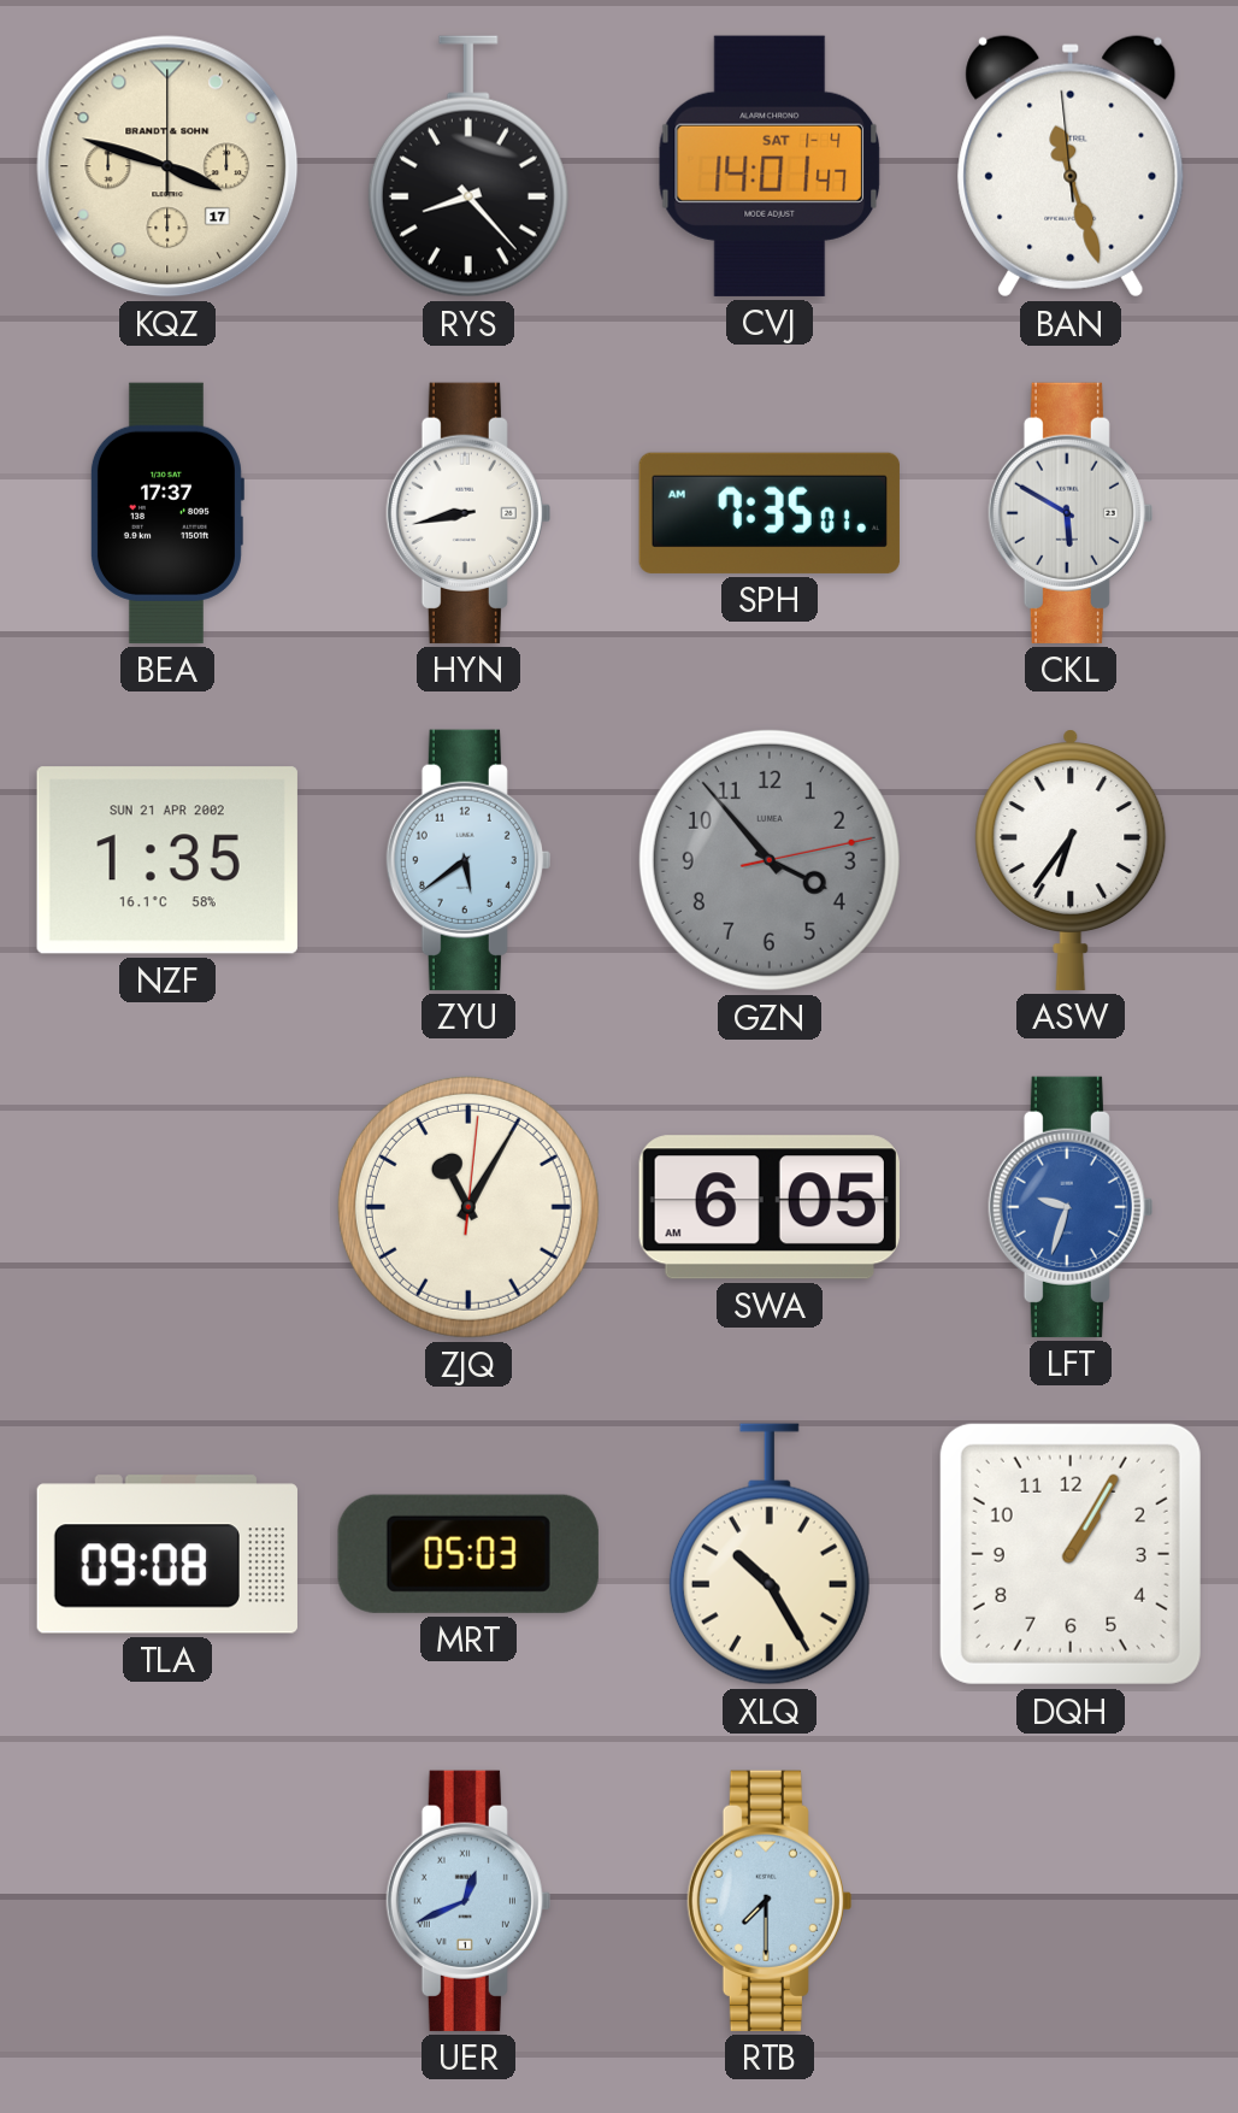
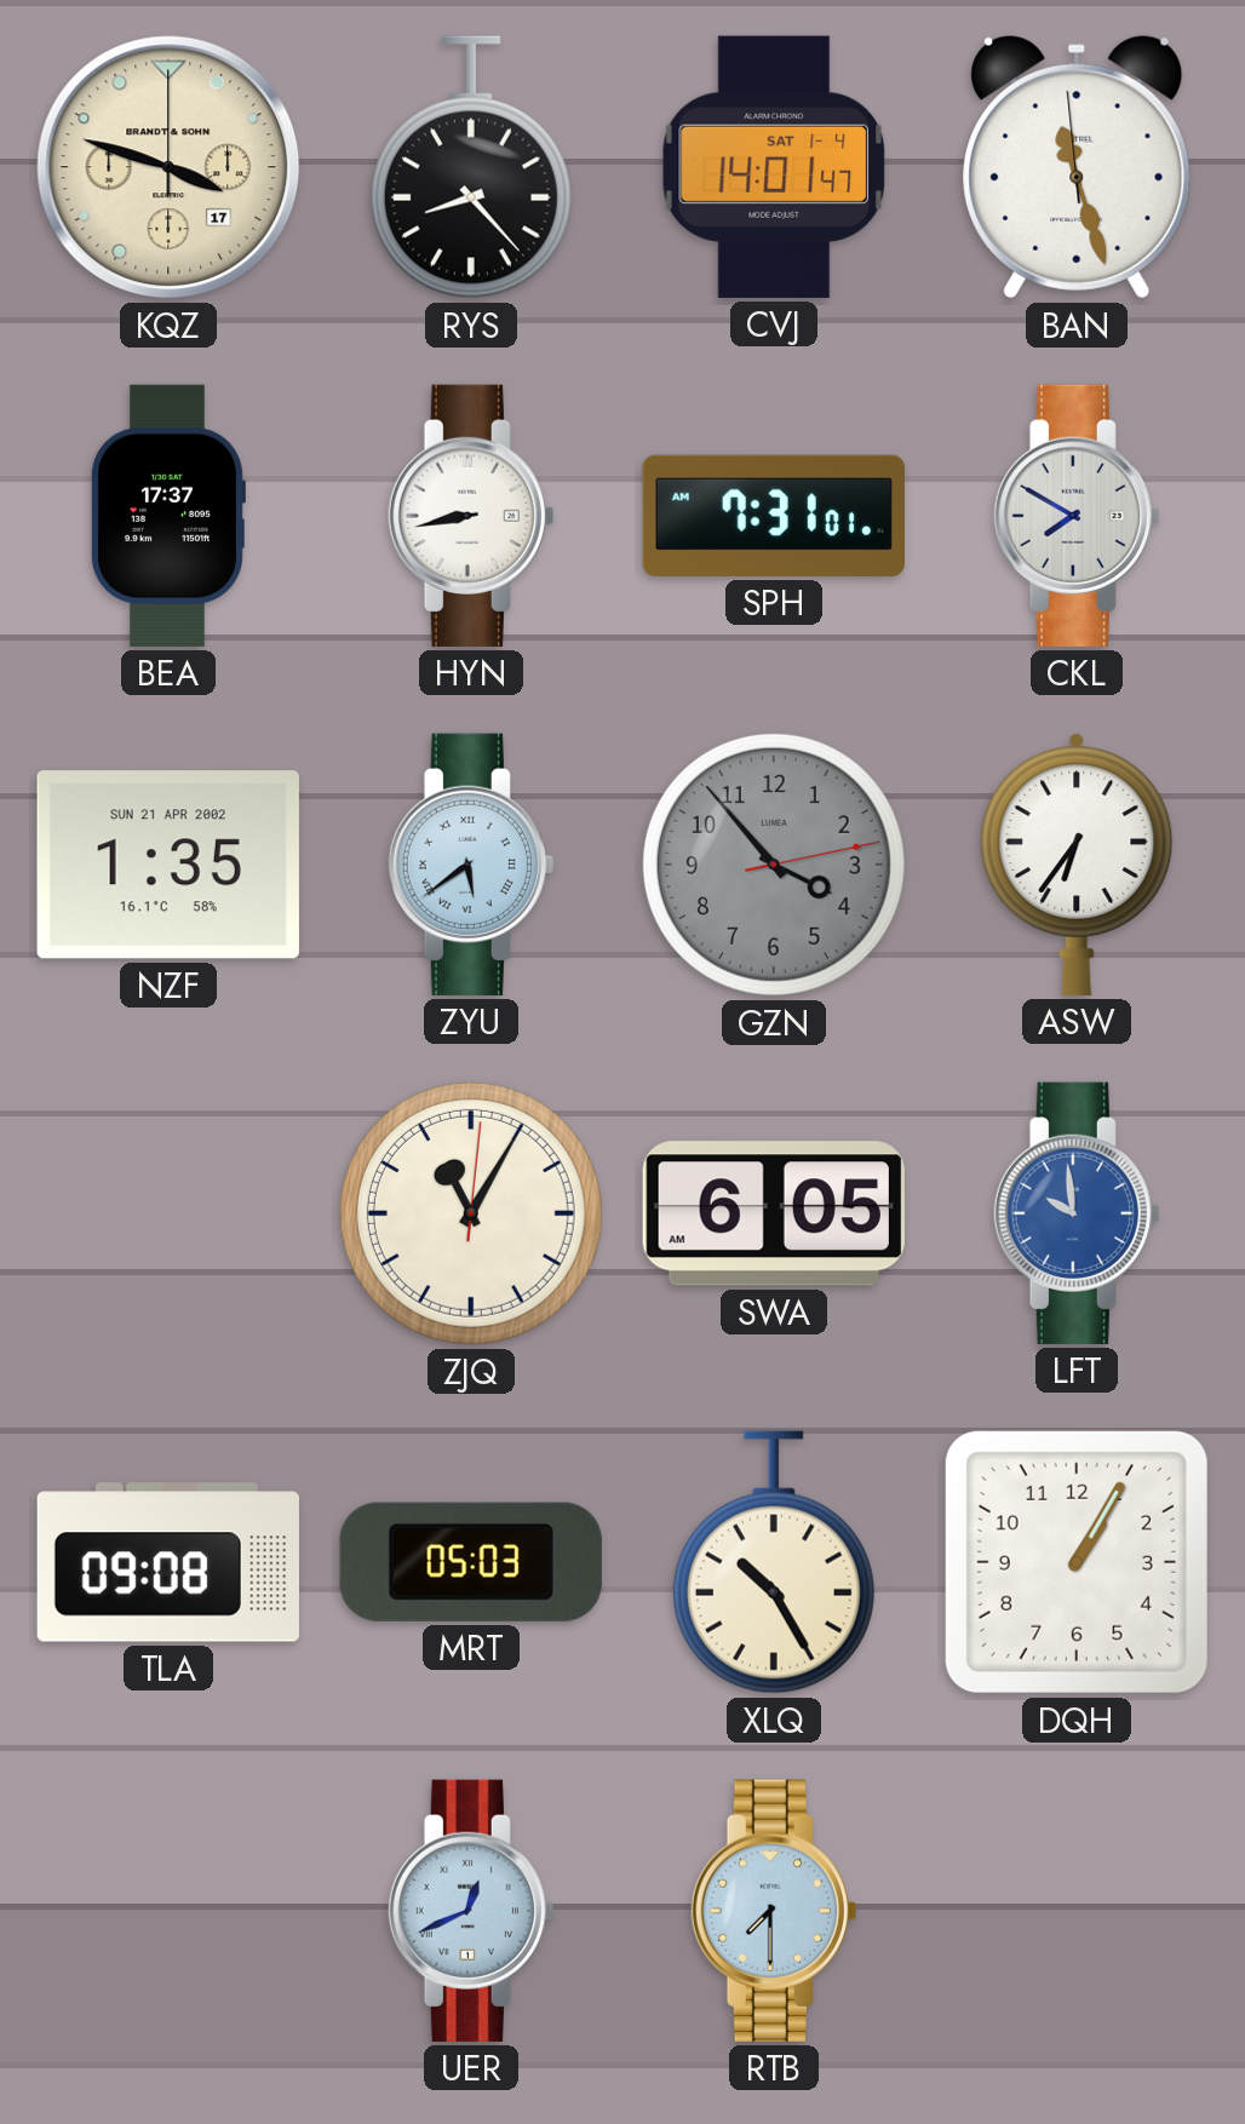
SPH: 7:35 -> 7:31 (774, 516)
CKL: 5:50 -> 7:50 (1077, 516)
ZYU numerals: Arabic -> Roman (471, 865)
LFT: 9:33 -> 9:59 (1077, 1213)
